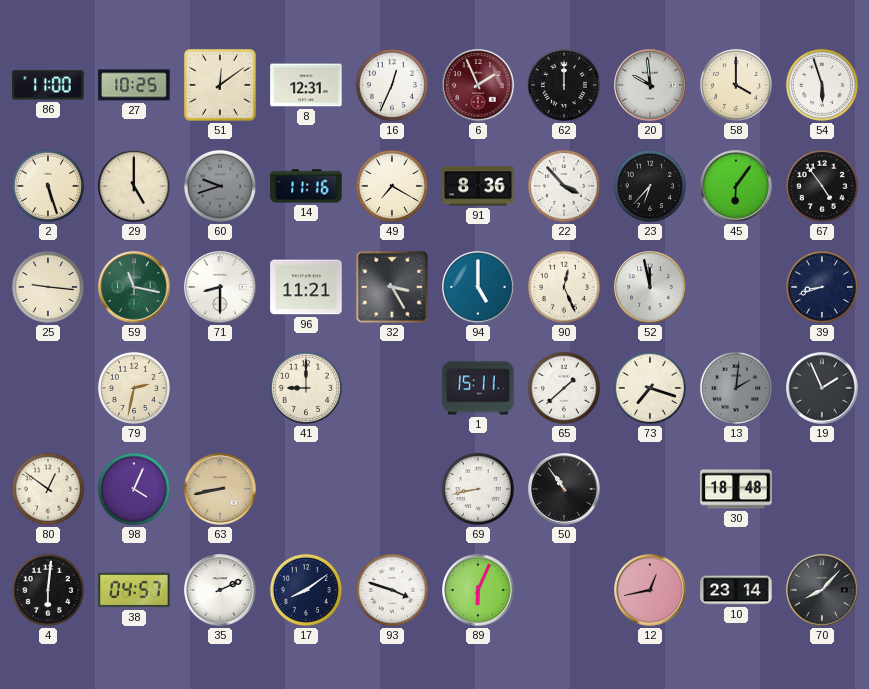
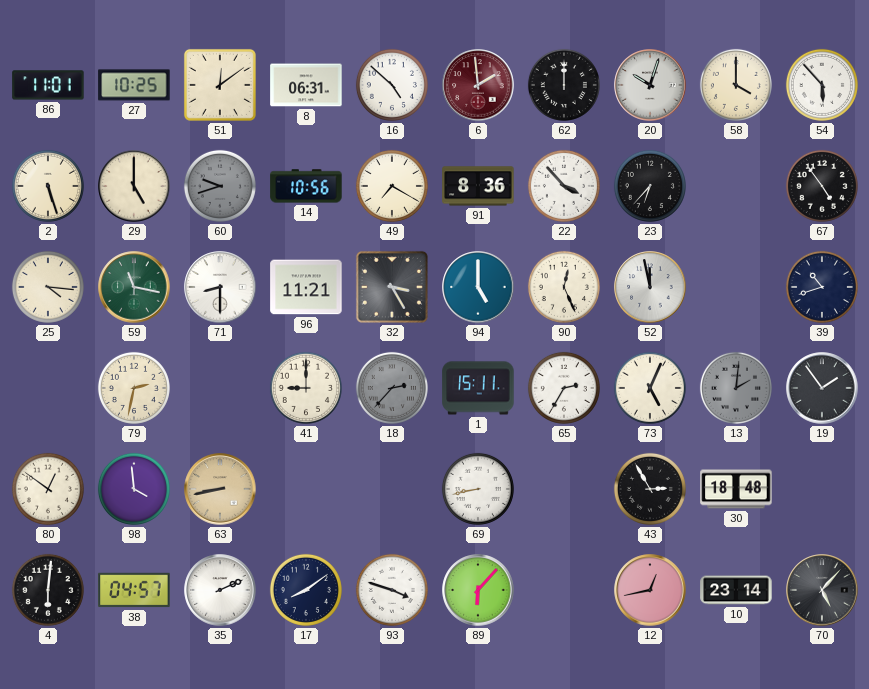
86: 11:00 -> 11:01 (48, 85)
8: 12:31 -> 06:31 (306, 85)
16: 12:34 -> 4:52 (392, 85)
6: 1:56 -> 1:59 (478, 85)
20: 9:59 -> 10:03 (650, 85)
54: 5:57 -> 5:53 (822, 85)
14: 11:16 -> 10:56 (306, 186)
45: 6:06 -> none (736, 186)
25: 9:16 -> 4:16 (48, 287)
39: 8:42 -> 10:42 (822, 287)
18: none -> 2:37 (392, 388)
65: 1:38 -> 2:35 (564, 388)
73: 7:18 -> 5:04 (650, 388)
19: 1:56 -> 1:54 (822, 388)
98: 4:04 -> 3:59 (134, 489)
50: 10:54 -> none (564, 489)
43: none -> 2:55 (650, 489)
89: 6:04 -> 6:07 (478, 590)
70: 8:07 -> 5:07 (822, 590)
